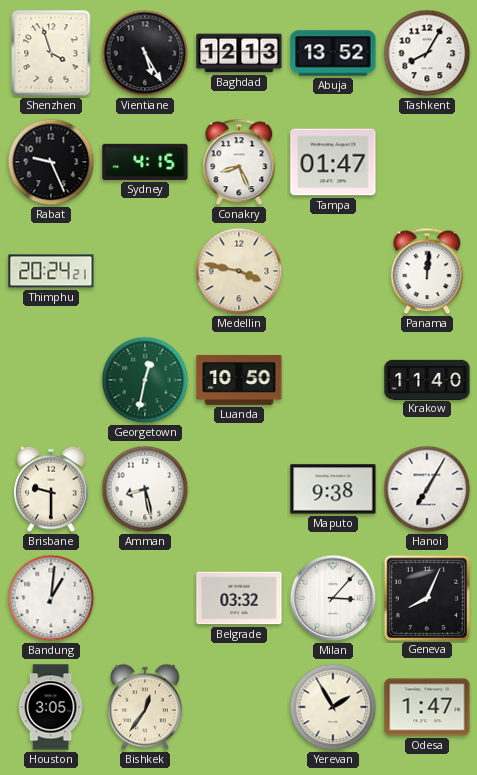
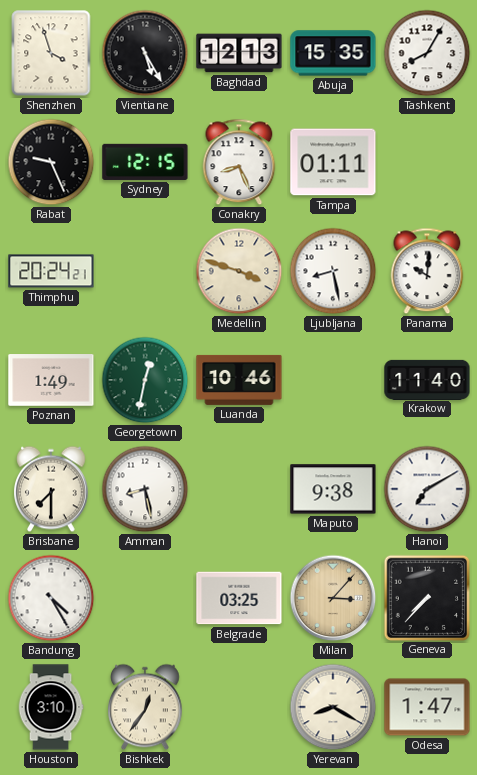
Abuja: 13:52 -> 15:35 (333, 53)
Sydney: 4:15 -> 12:15 (145, 162)
Tampa: 01:47 -> 01:11 (333, 162)
Medellin: 3:47 -> 3:48 (239, 271)
Ljubljana: none -> 8:28 (333, 271)
Panama: 12:01 -> 10:01 (427, 271)
Poznan: none -> 1:49 (51, 380)
Luanda: 10:50 -> 10:46 (239, 380)
Brisbane: 9:30 -> 7:30 (52, 489)
Hanoi: 7:05 -> 7:10 (427, 489)
Bandung: 1:01 -> 4:25 (51, 598)
Belgrade: 03:32 -> 03:25 (239, 598)
Milan dial: white -> champagne (333, 598)
Geneva: 8:04 -> 7:37 (426, 597)
Houston: 3:05 -> 3:10 (51, 707)
Yerevan: 1:55 -> 8:20 (333, 707)
